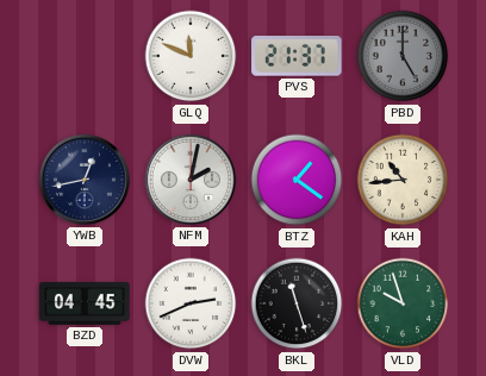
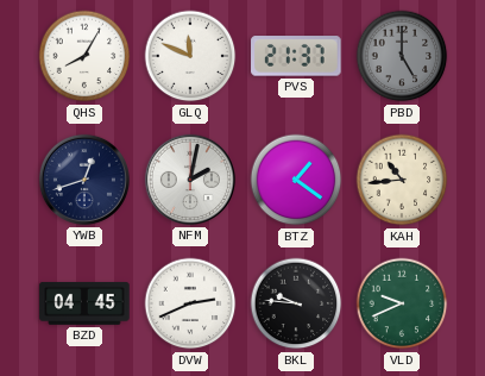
QHS: none -> 8:05 (84, 56)
YWB: 12:43 -> 12:42 (84, 180)
BKL: 11:27 -> 9:46 (296, 303)
VLD: 9:57 -> 9:41 (402, 303)
